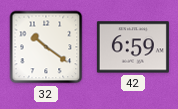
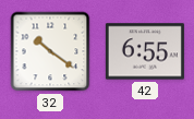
42: 6:59 -> 6:55 (145, 51)
